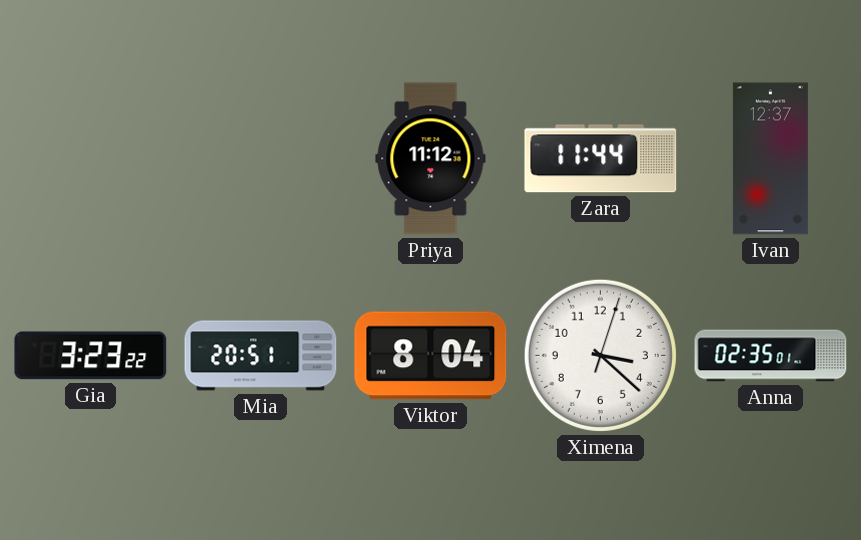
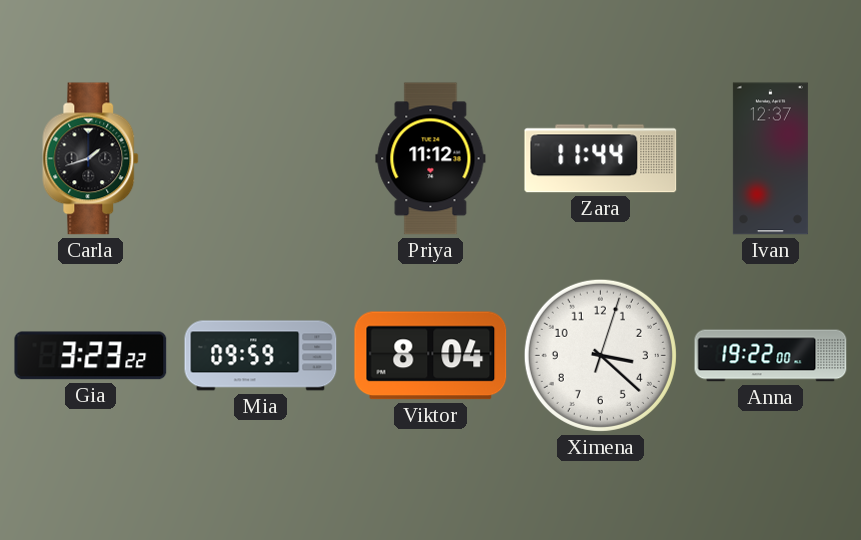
Carla: none -> 1:42 (91, 159)
Mia: 20:51 -> 09:59 (261, 356)
Anna: 02:35 -> 19:22 (771, 356)
